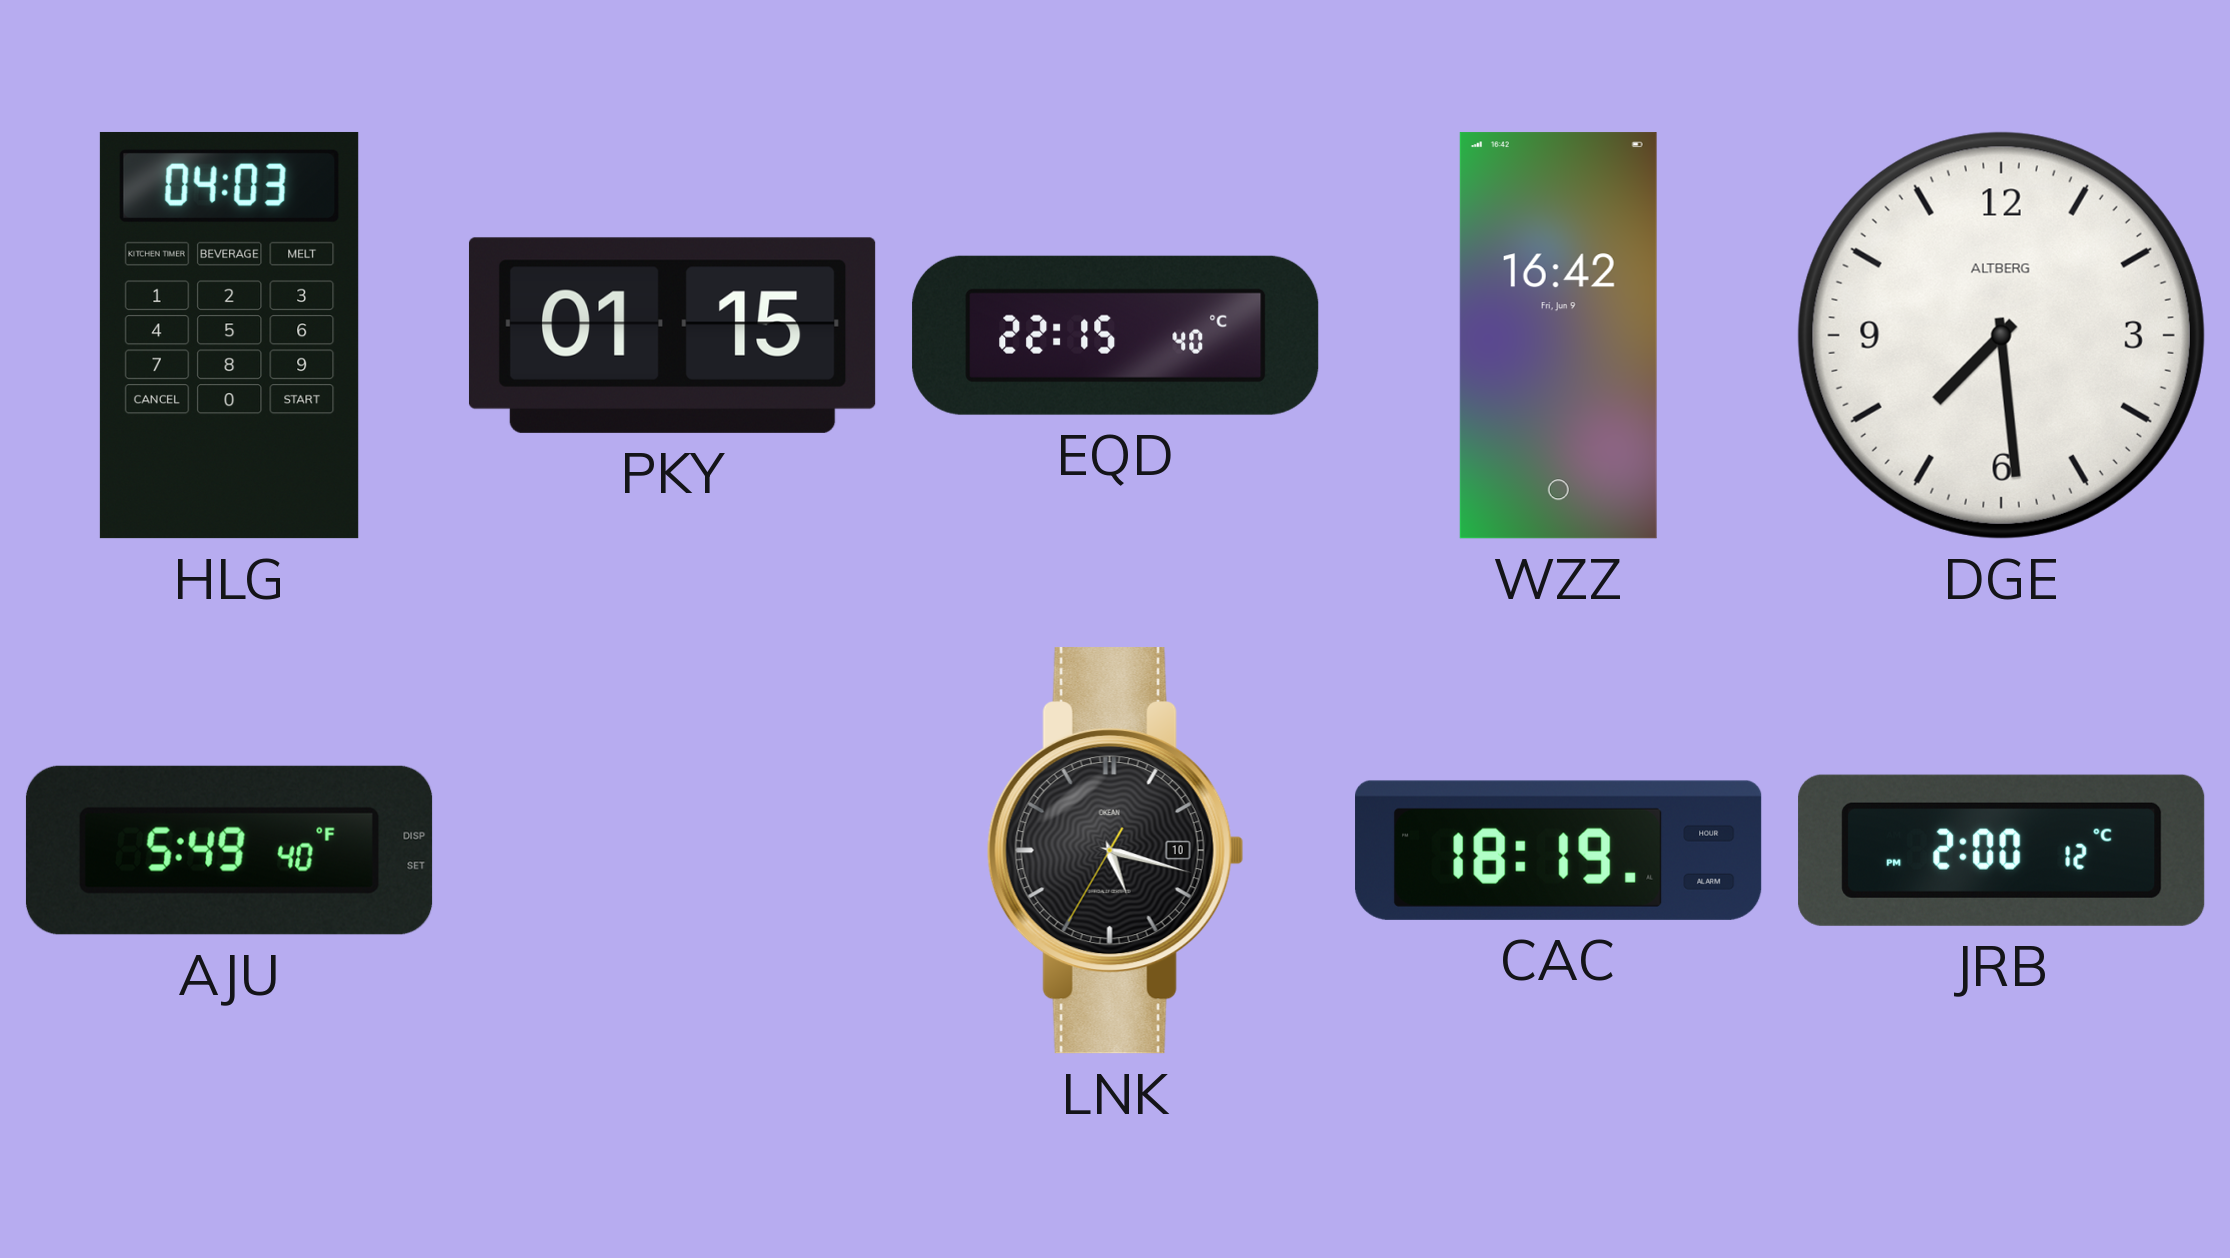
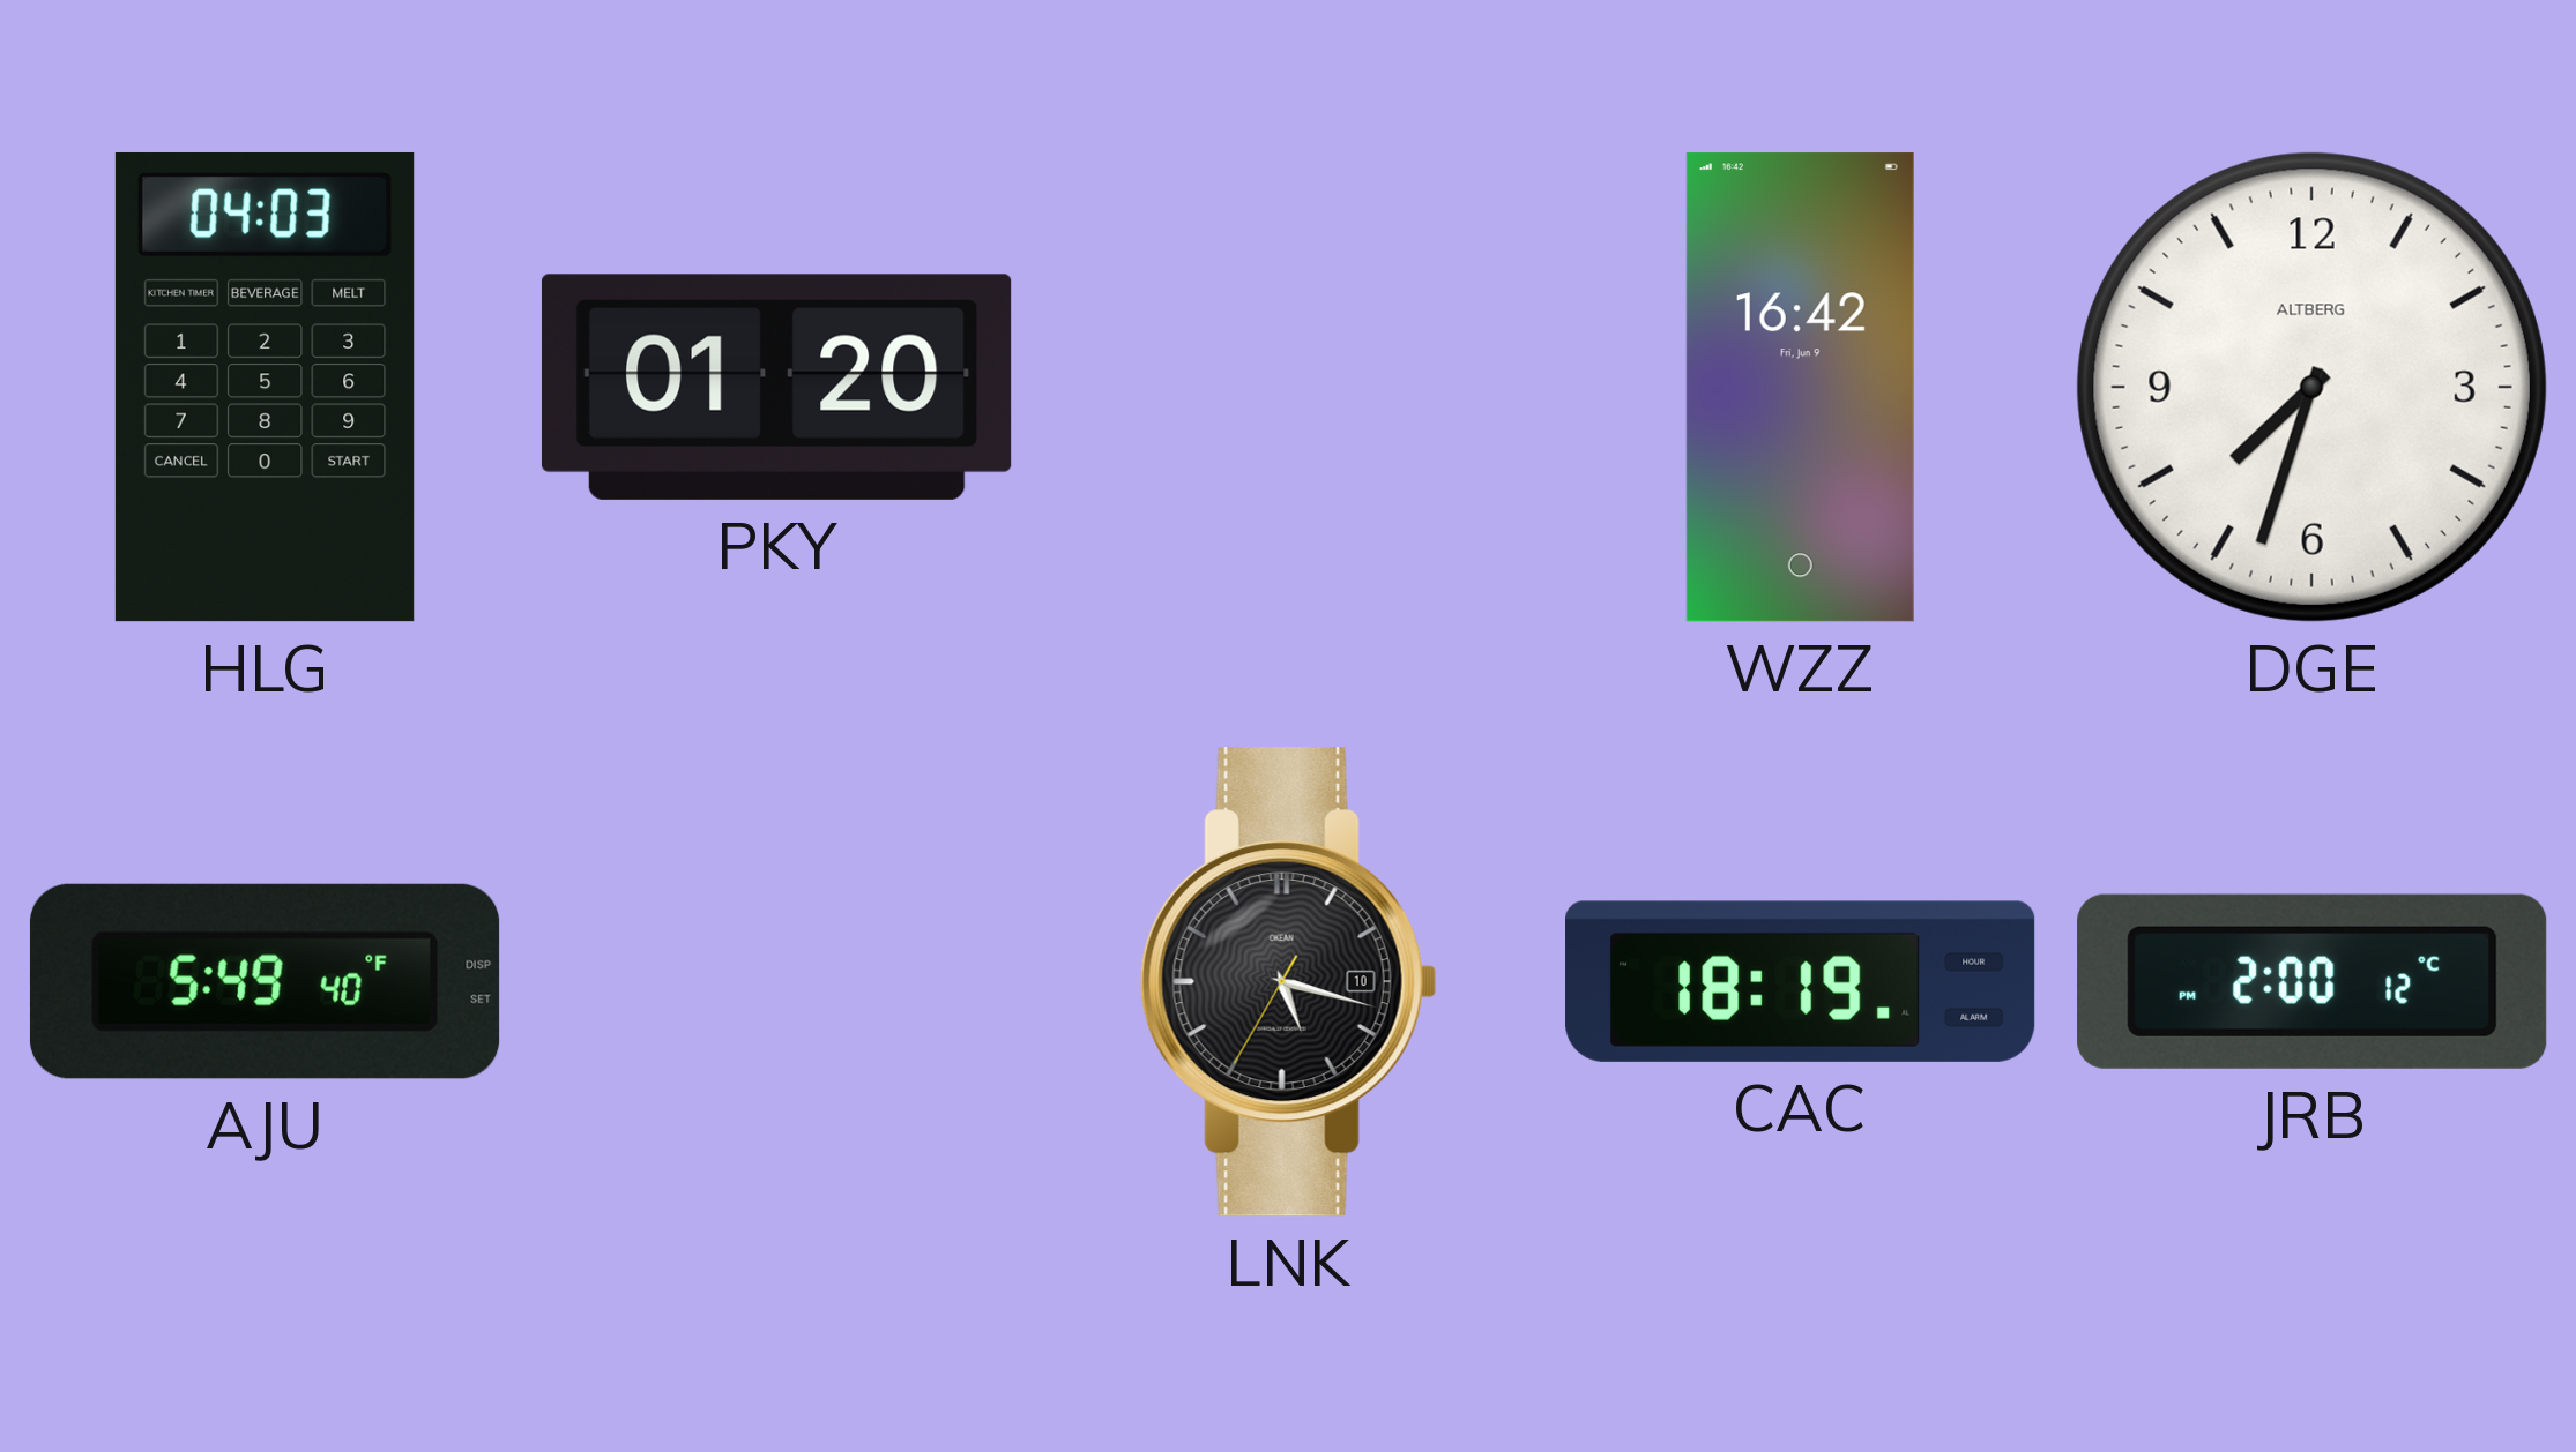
PKY: 01:15 -> 01:20 (776, 387)
EQD: 22:15 -> none (1116, 335)
DGE: 7:29 -> 7:33 (2311, 387)
